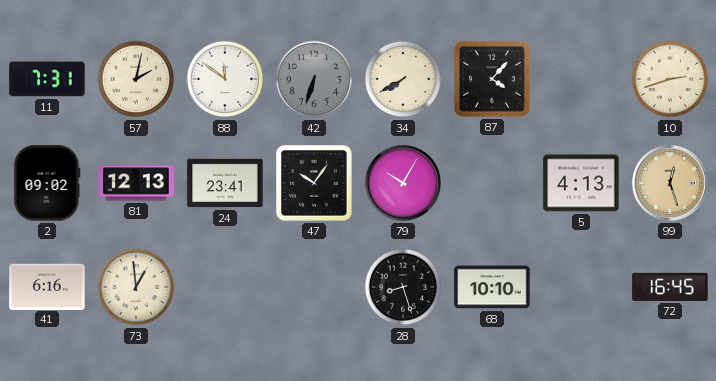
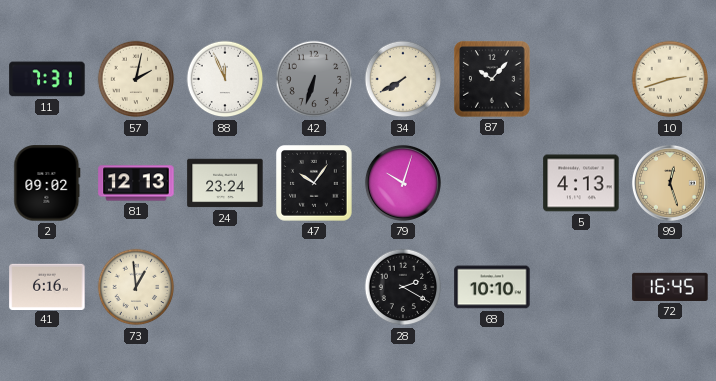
88: 11:51 -> 11:56 (225, 79)
87: 4:07 -> 10:07 (493, 80)
24: 23:41 -> 23:24 (225, 183)
79: 10:05 -> 10:03 (403, 183)
28: 8:27 -> 2:20 (403, 287)
